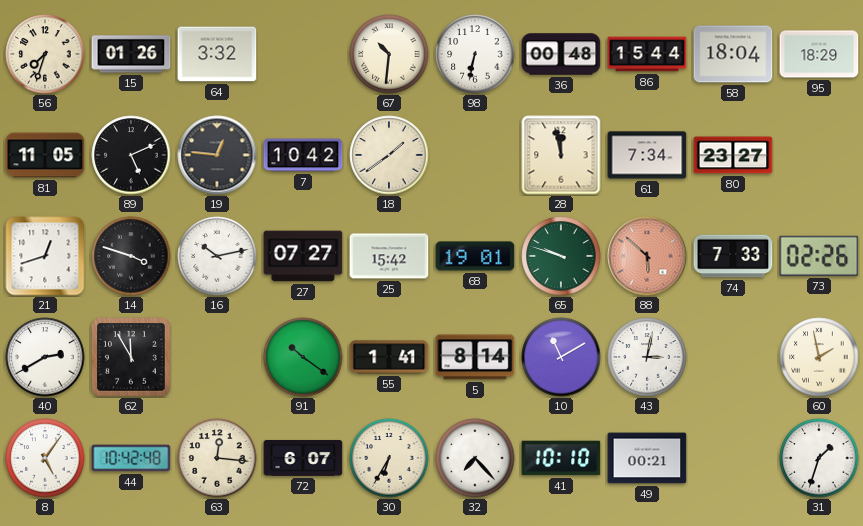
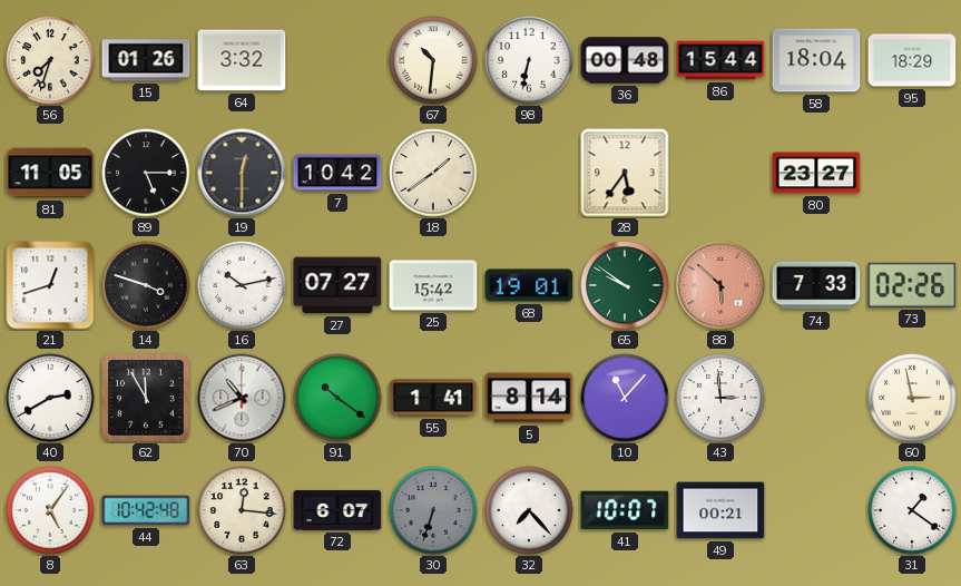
89: 5:11 -> 5:15 (146, 173)
19: 12:46 -> 12:30 (242, 173)
28: 11:58 -> 5:36 (625, 173)
61: 7:34 -> none (647, 155)
65: 9:48 -> 9:51 (625, 285)
70: none -> 10:41 (242, 398)
10: 11:10 -> 11:07 (625, 398)
43: 3:02 -> 2:59 (720, 398)
60: 1:58 -> 2:58 (912, 398)
30: 6:35 -> 6:33 (433, 510)
30 dial: cream -> grey (433, 510)
41: 10:10 -> 10:07 (625, 510)
31: 1:33 -> 1:21 (912, 510)
